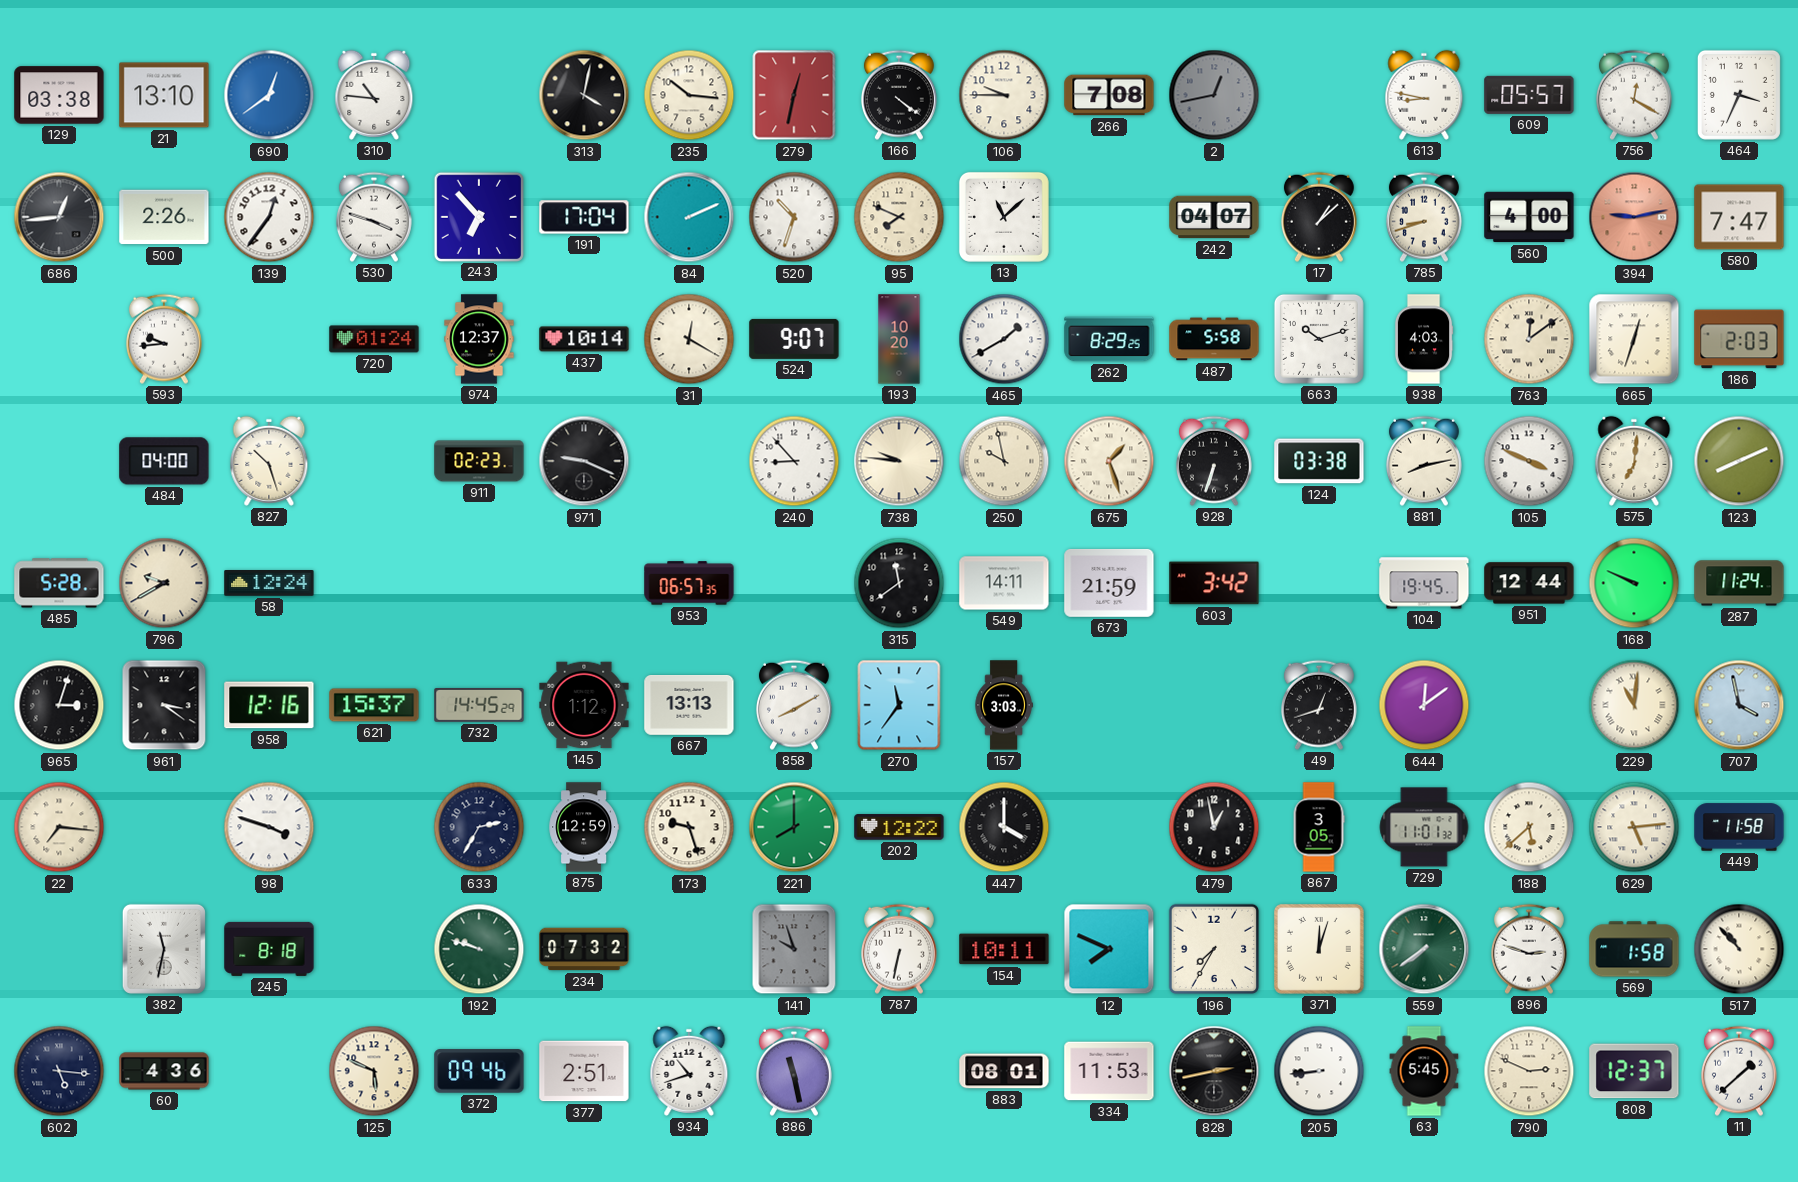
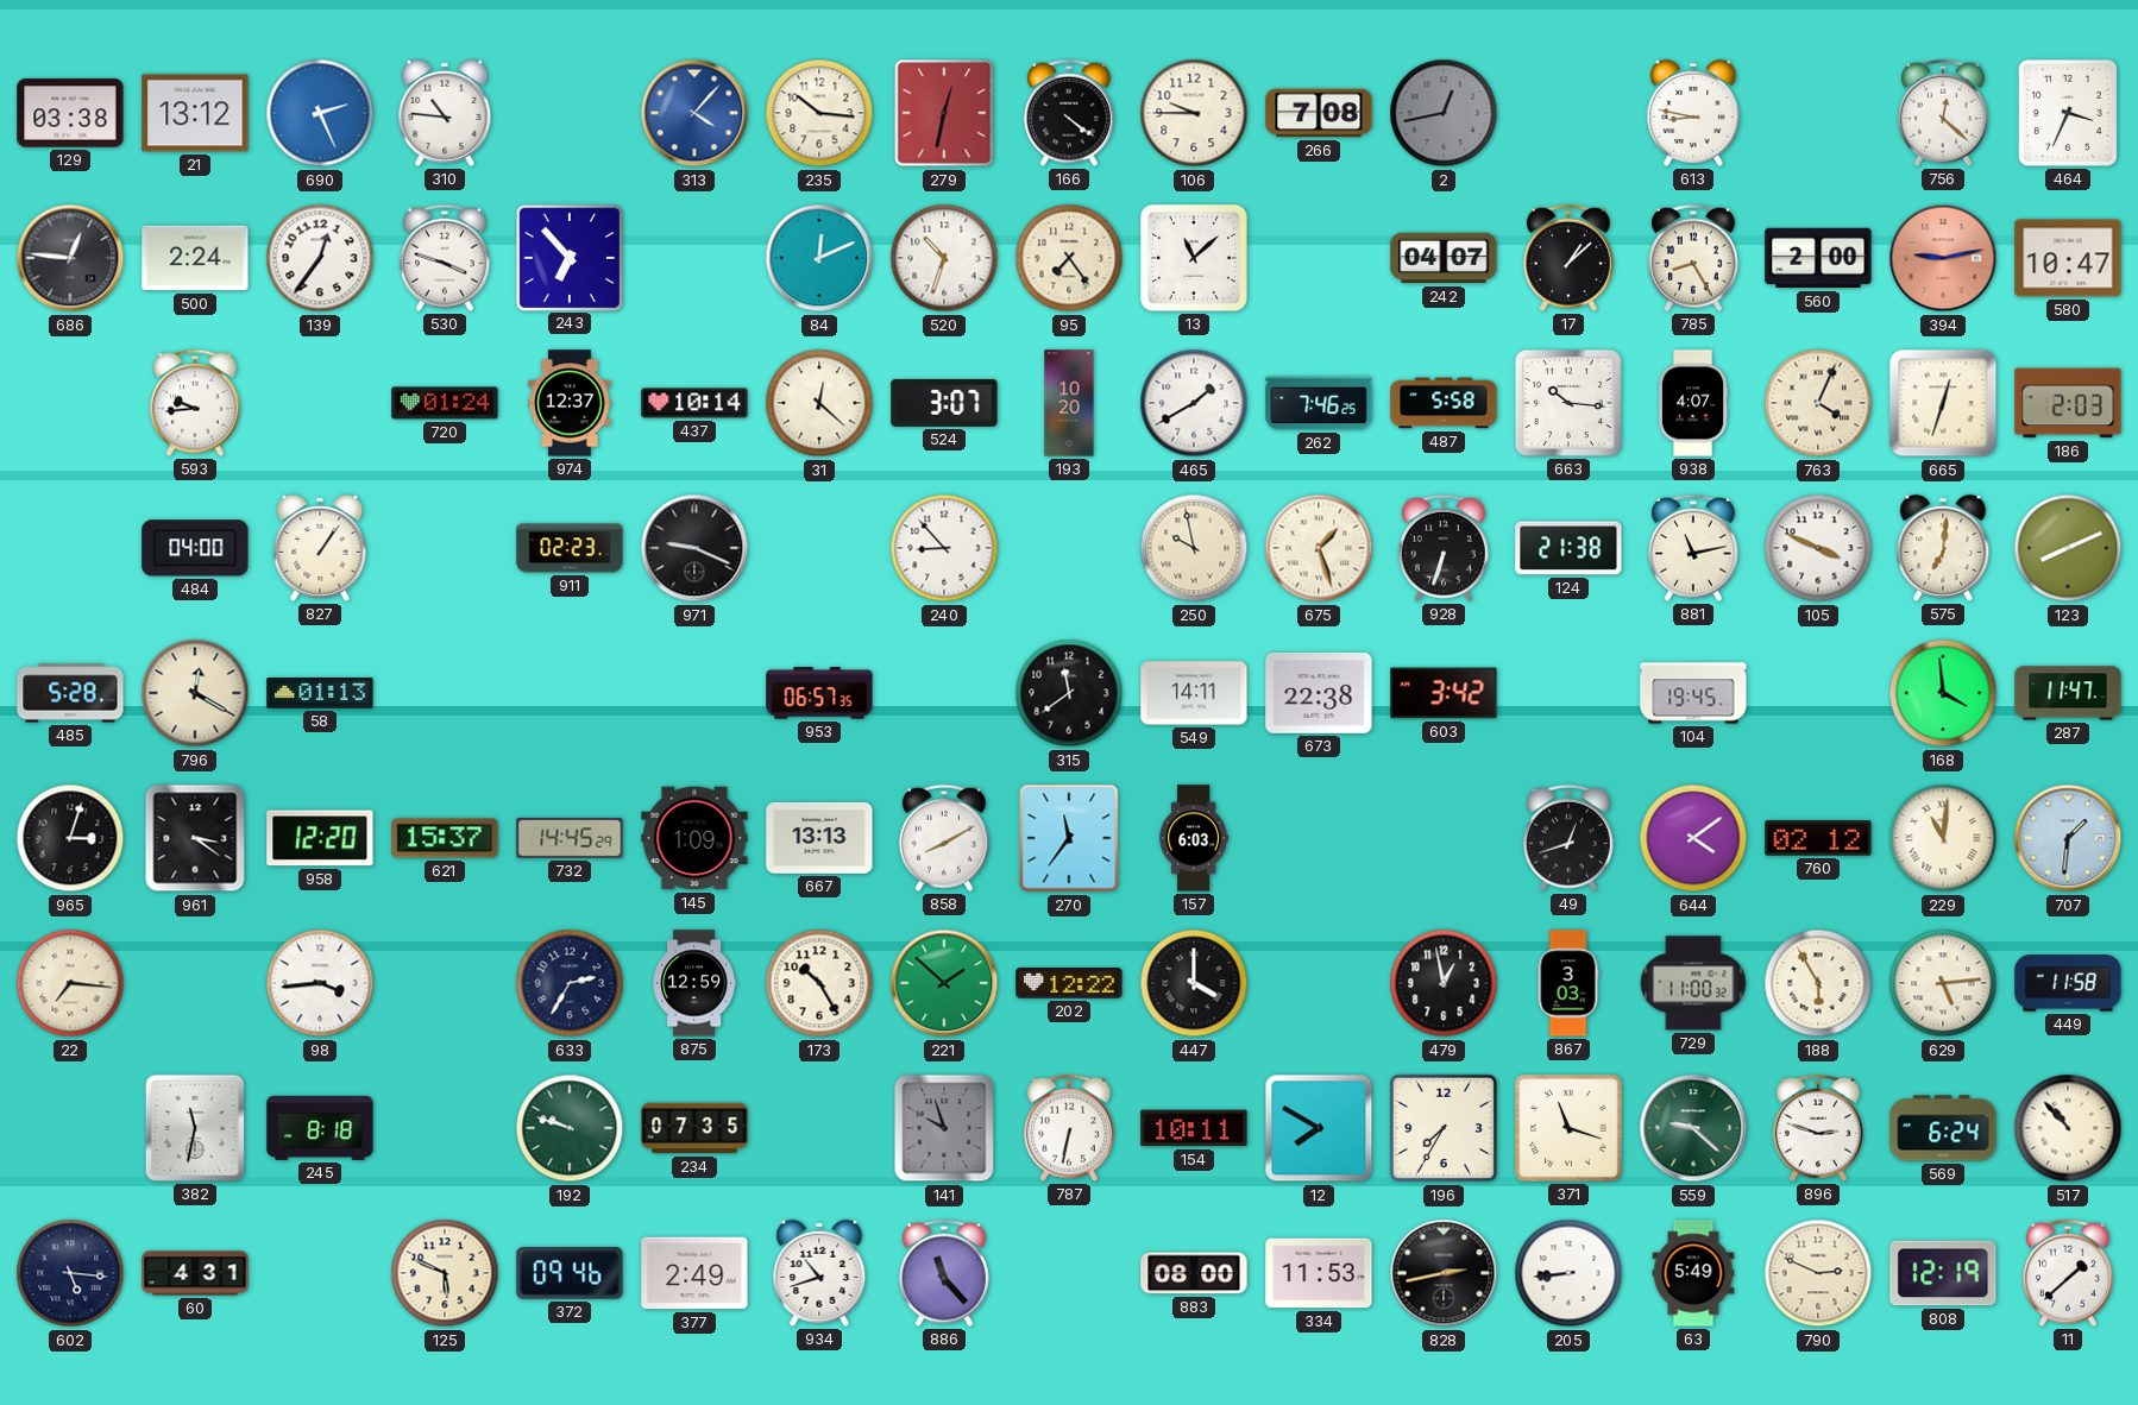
21: 13:10 -> 13:12 (195, 113)
690: 12:39 -> 2:26 (320, 113)
313: 4:02 -> 4:07 (694, 113)
313 dial: black -> blue (694, 113)
609: 05:57 -> none (1529, 95)
756: 12:20 -> 12:22 (1943, 113)
686: 12:44 -> 12:46 (70, 258)
500: 2:26 -> 2:24 (195, 258)
191: 17:04 -> none (584, 217)
84: 2:11 -> 12:11 (819, 258)
95: 7:49 -> 7:24 (1069, 258)
785: 8:42 -> 8:25 (1693, 258)
560: 4:00 -> 2:00 (1818, 258)
580: 7:47 -> 10:47 (2068, 258)
31: 12:20 -> 12:22 (819, 403)
524: 9:07 -> 3:07 (944, 403)
262: 8:29 -> 7:46 (1319, 403)
663: 10:12 -> 10:16 (1568, 403)
938: 4:03 -> 4:07 (1693, 403)
763: 12:09 -> 4:04 (1818, 403)
827: 10:27 -> 1:06 (320, 548)
738: 9:46 -> none (899, 461)
124: 03:38 -> 21:38 (1568, 548)
881: 8:13 -> 11:13 (1693, 548)
796: 9:40 -> 12:20 (195, 693)
58: 12:24 -> 01:13 (320, 694)
673: 21:59 -> 22:38 (1319, 693)
951: 12:44 -> none (1529, 583)
168: 9:49 -> 3:59 (1943, 693)
287: 11:24 -> 11:47 (2068, 693)
958: 12:16 -> 12:20 (320, 838)
145: 1:12 -> 1:09 (694, 838)
157: 3:03 -> 6:03 (1194, 838)
644: 12:09 -> 4:09 (1693, 838)
760: none -> 02:12 (1818, 838)
707: 3:58 -> 1:31 (2068, 838)
98: 3:48 -> 3:44 (320, 983)
173: 9:27 -> 10:25 (819, 983)
221: 8:00 -> 1:52 (944, 983)
867: 3:05 -> 3:03 (1568, 983)
729: 11:01 -> 11:00 (1693, 983)
188: 5:38 -> 5:55 (1818, 983)
234: 07:32 -> 07:35 (694, 1128)
12: 7:49 -> 7:50 (1319, 1128)
371: 12:03 -> 11:18 (1568, 1128)
559: 7:39 -> 9:22 (1693, 1128)
569: 1:58 -> 6:24 (1943, 1128)
60: 4:36 -> 4:31 (195, 1273)
377: 2:51 -> 2:49 (694, 1273)
886: 11:28 -> 11:23 (944, 1273)
883: 08:01 -> 08:00 (1194, 1273)
63: 5:45 -> 5:49 (1693, 1273)
808: 12:37 -> 12:19 (1943, 1273)
